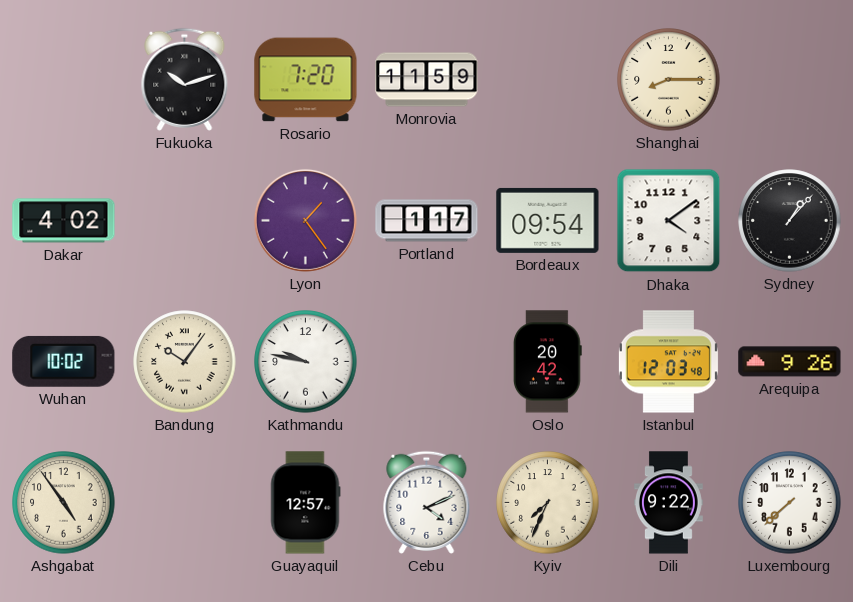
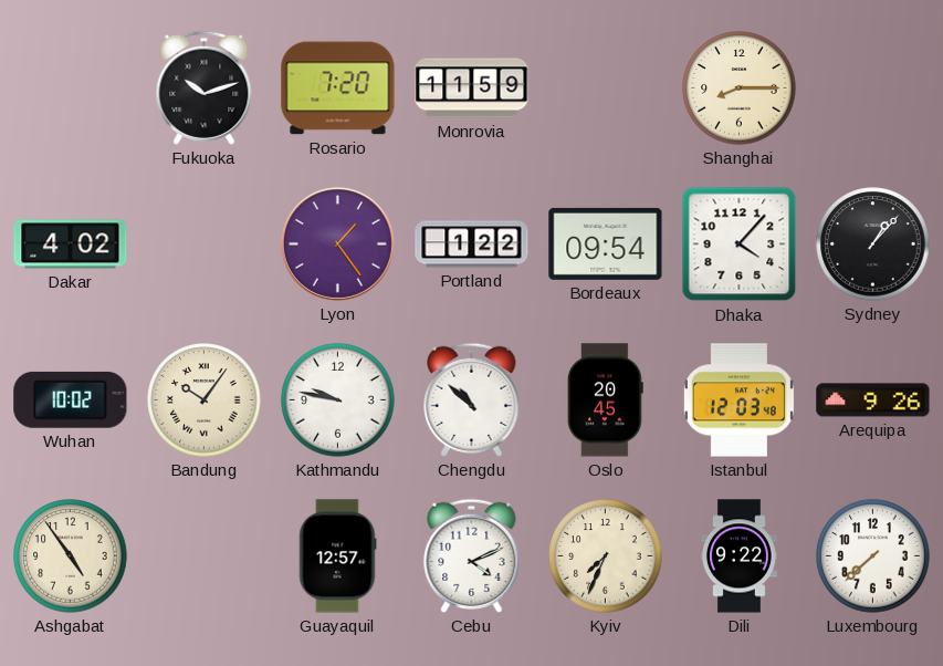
Portland: 1:17 -> 1:22 (472, 244)
Dhaka: 4:09 -> 4:07 (740, 244)
Chengdu: none -> 10:52 (472, 399)
Oslo: 20:42 -> 20:45 (605, 400)
